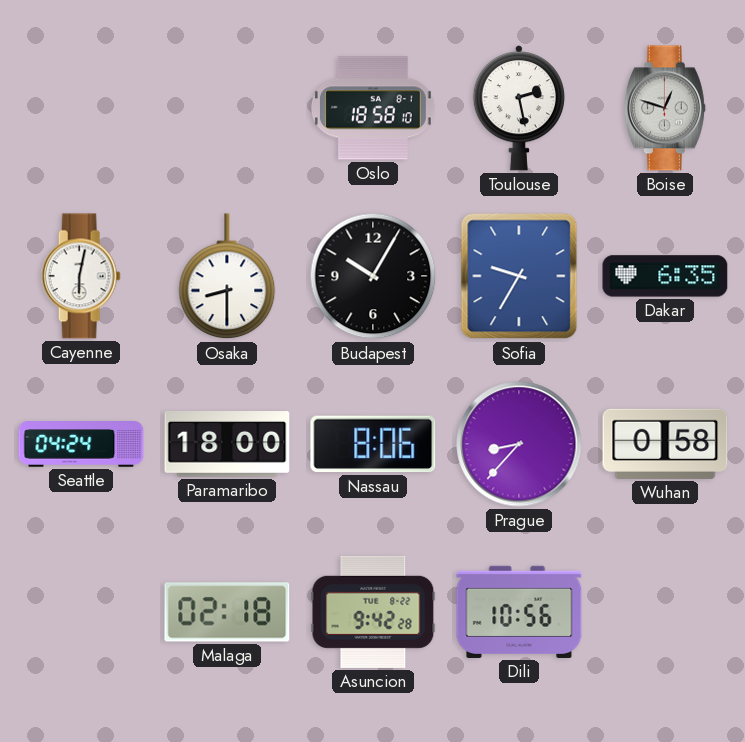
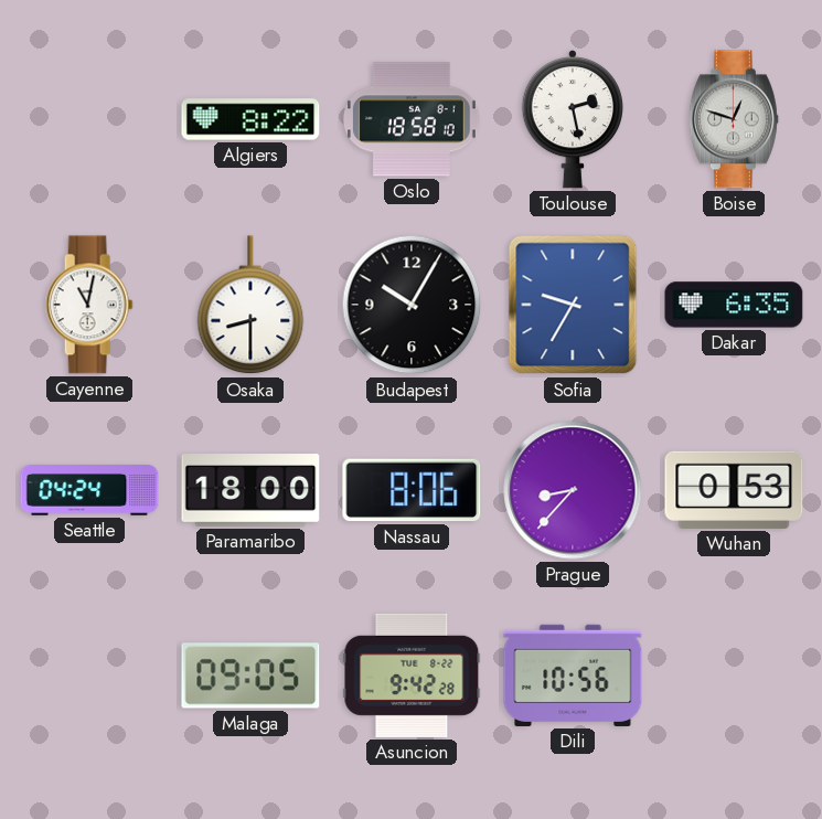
Algiers: none -> 8:22 (250, 119)
Cayenne: 6:02 -> 11:02 (89, 305)
Wuhan: 0:58 -> 0:53 (734, 490)
Malaga: 02:18 -> 09:05 (250, 676)
